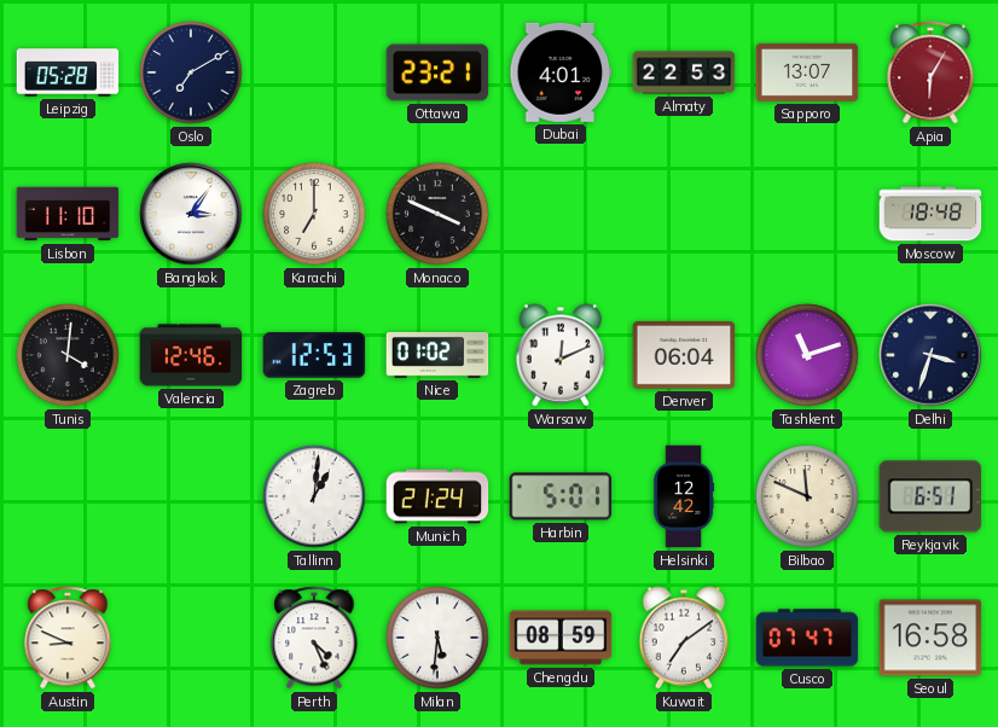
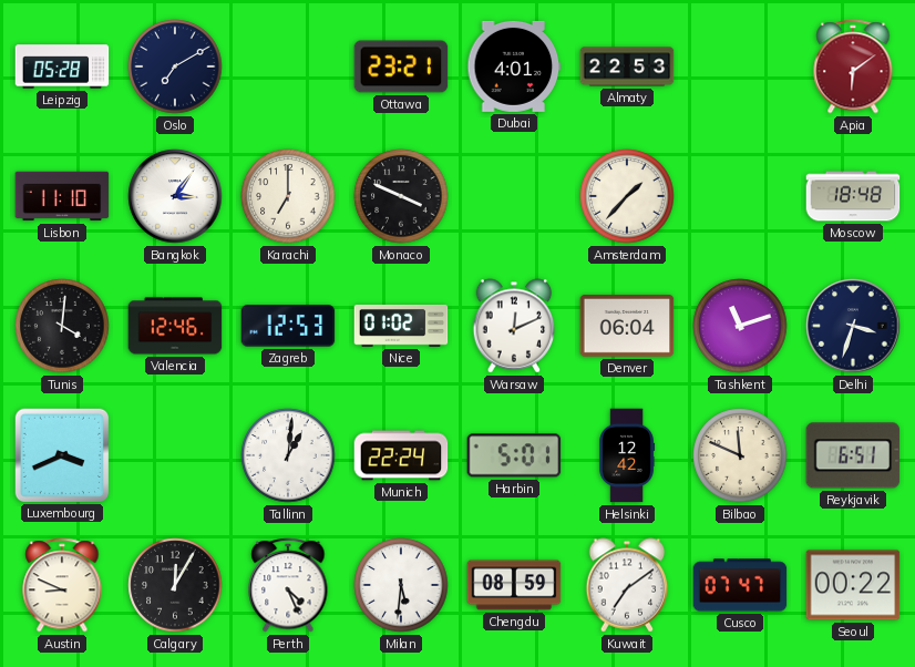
Sapporo: 13:07 -> none (807, 72)
Apia: 6:05 -> 6:09 (853, 66)
Amsterdam: none -> 1:37 (627, 196)
Luxembourg: none -> 3:41 (61, 454)
Munich: 21:24 -> 22:24 (401, 455)
Calgary: none -> 12:05 (175, 585)
Seoul: 16:58 -> 00:22 (853, 585)
